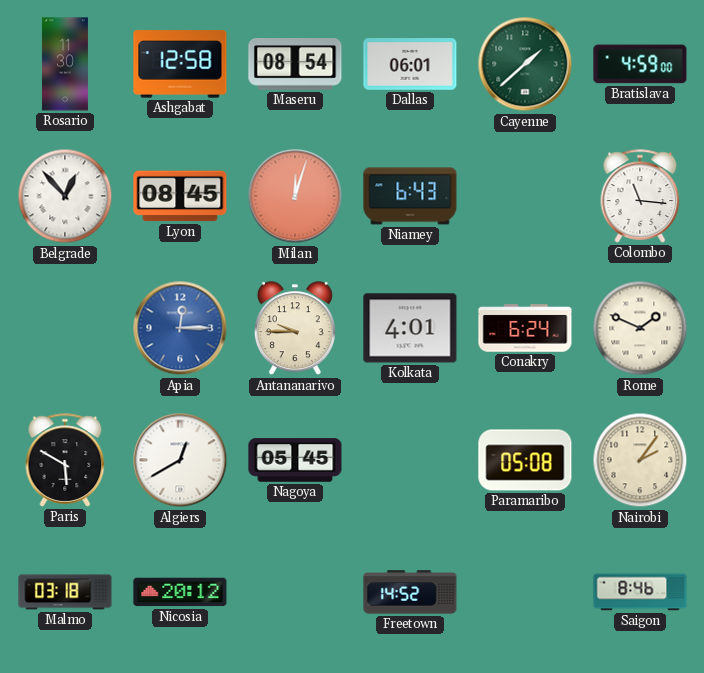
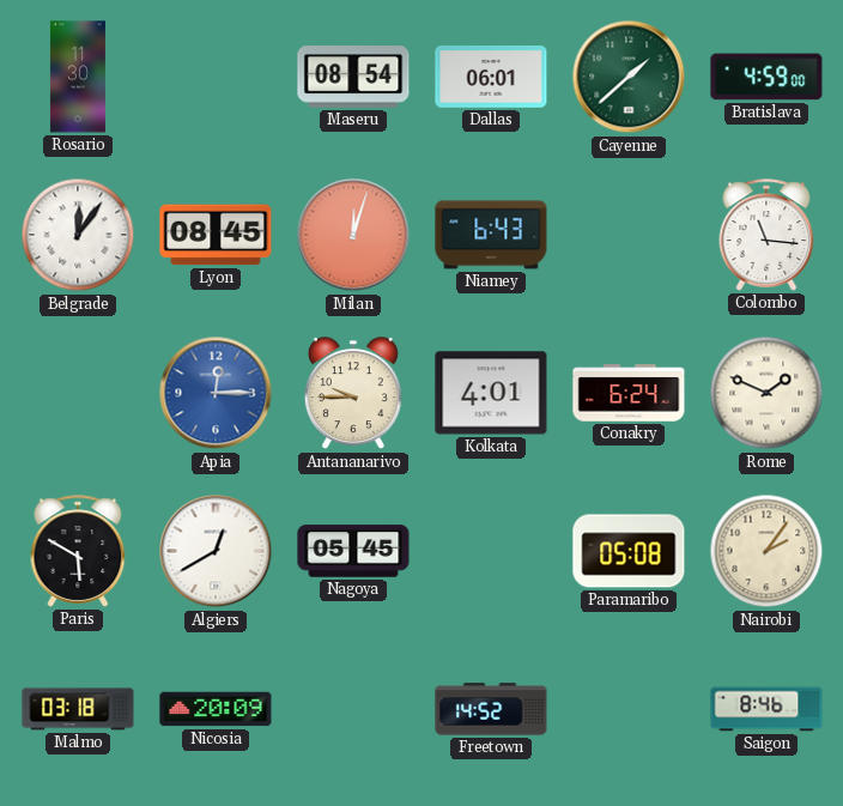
Ashgabat: 12:58 -> none (180, 64)
Belgrade: 12:53 -> 12:06 (78, 235)
Nicosia: 20:12 -> 20:09 (216, 709)
